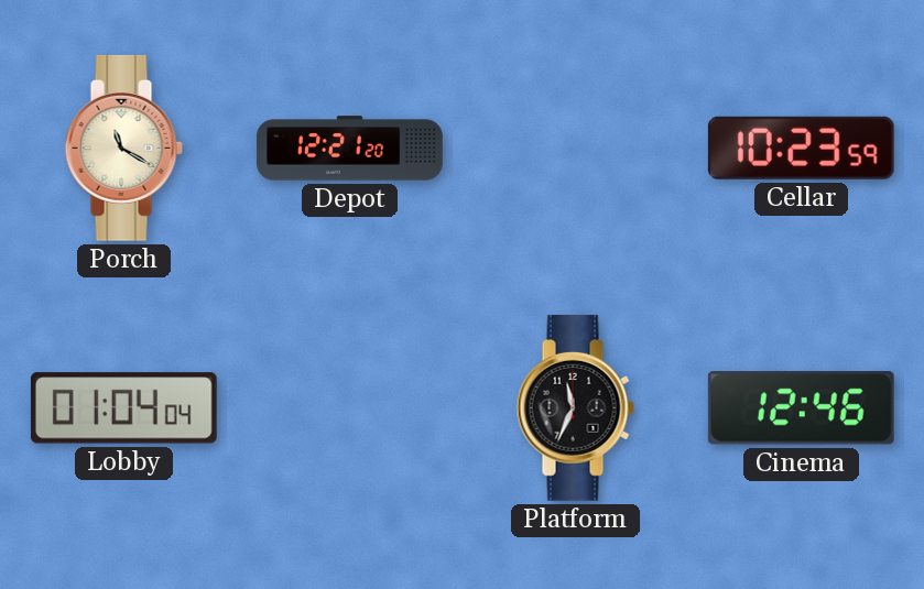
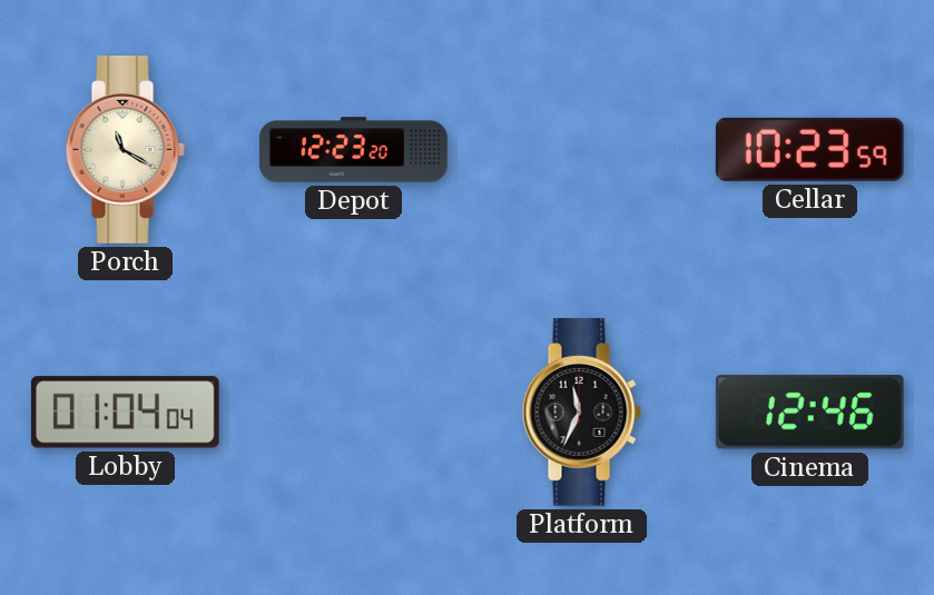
Depot: 12:21 -> 12:23 (354, 150)
